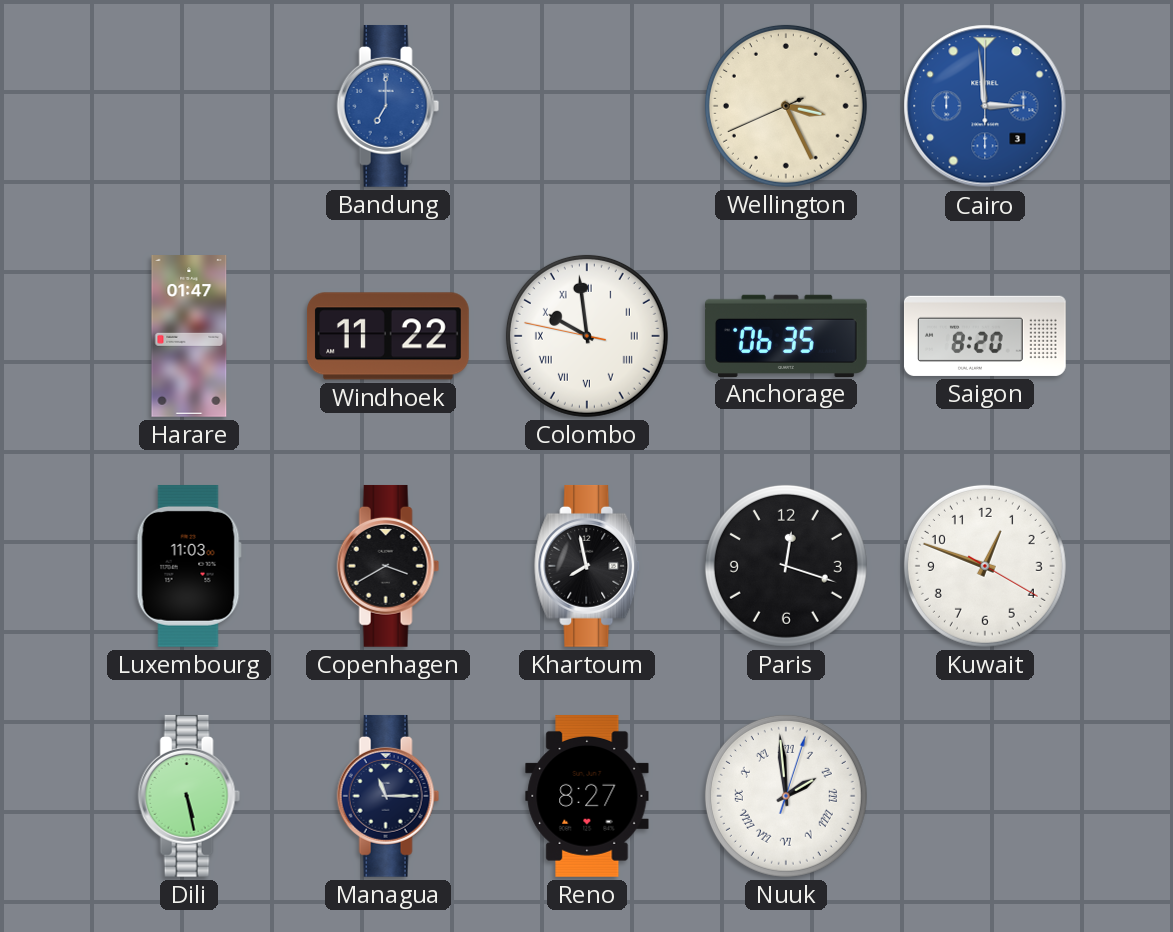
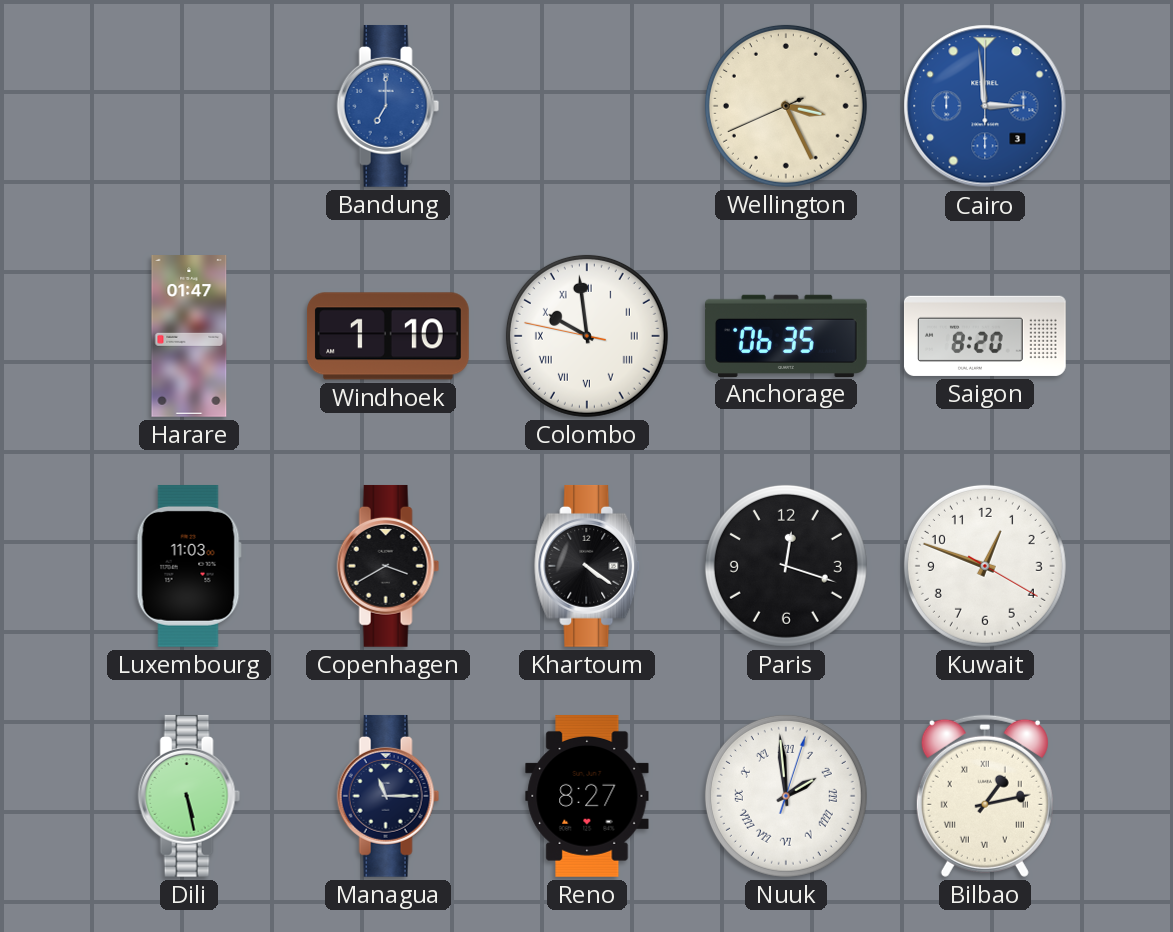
Windhoek: 11:22 -> 1:10 (389, 336)
Khartoum: 7:58 -> 4:21 (588, 566)
Bilbao: none -> 1:13 (985, 796)
